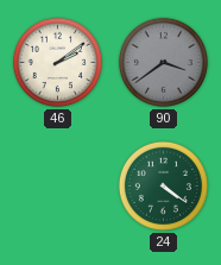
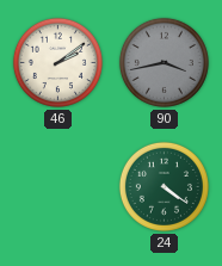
90: 3:39 -> 3:43 (164, 62)
